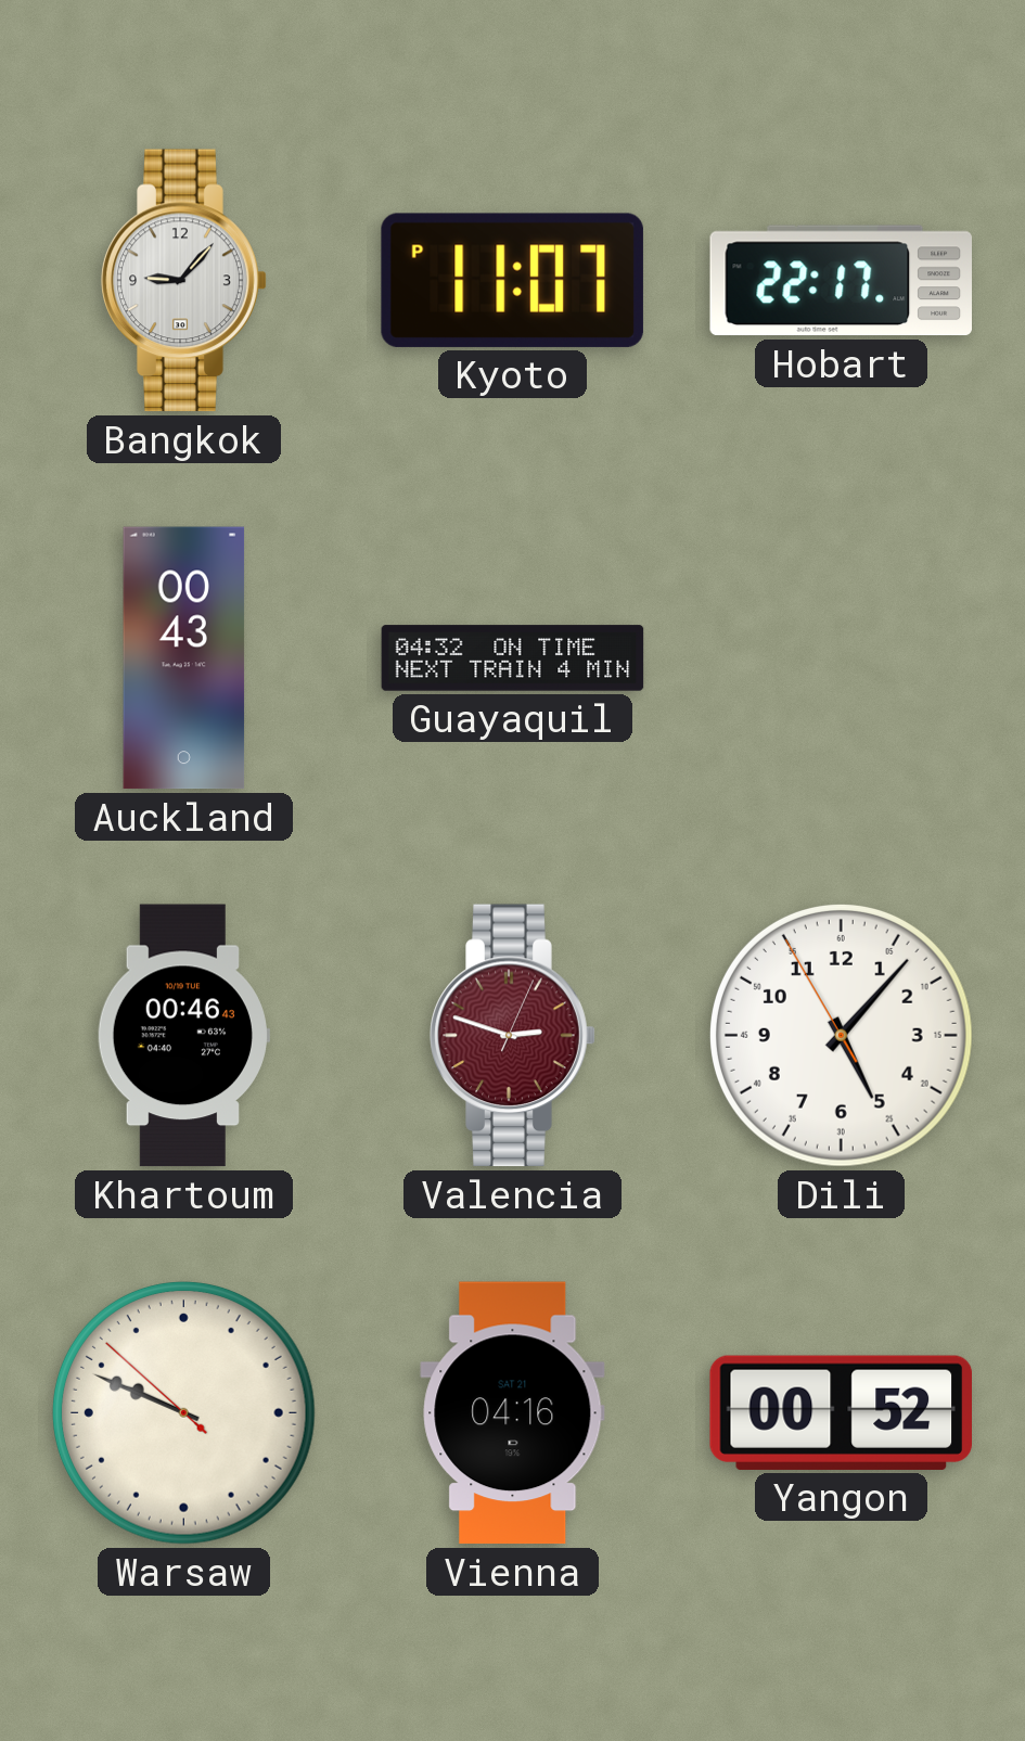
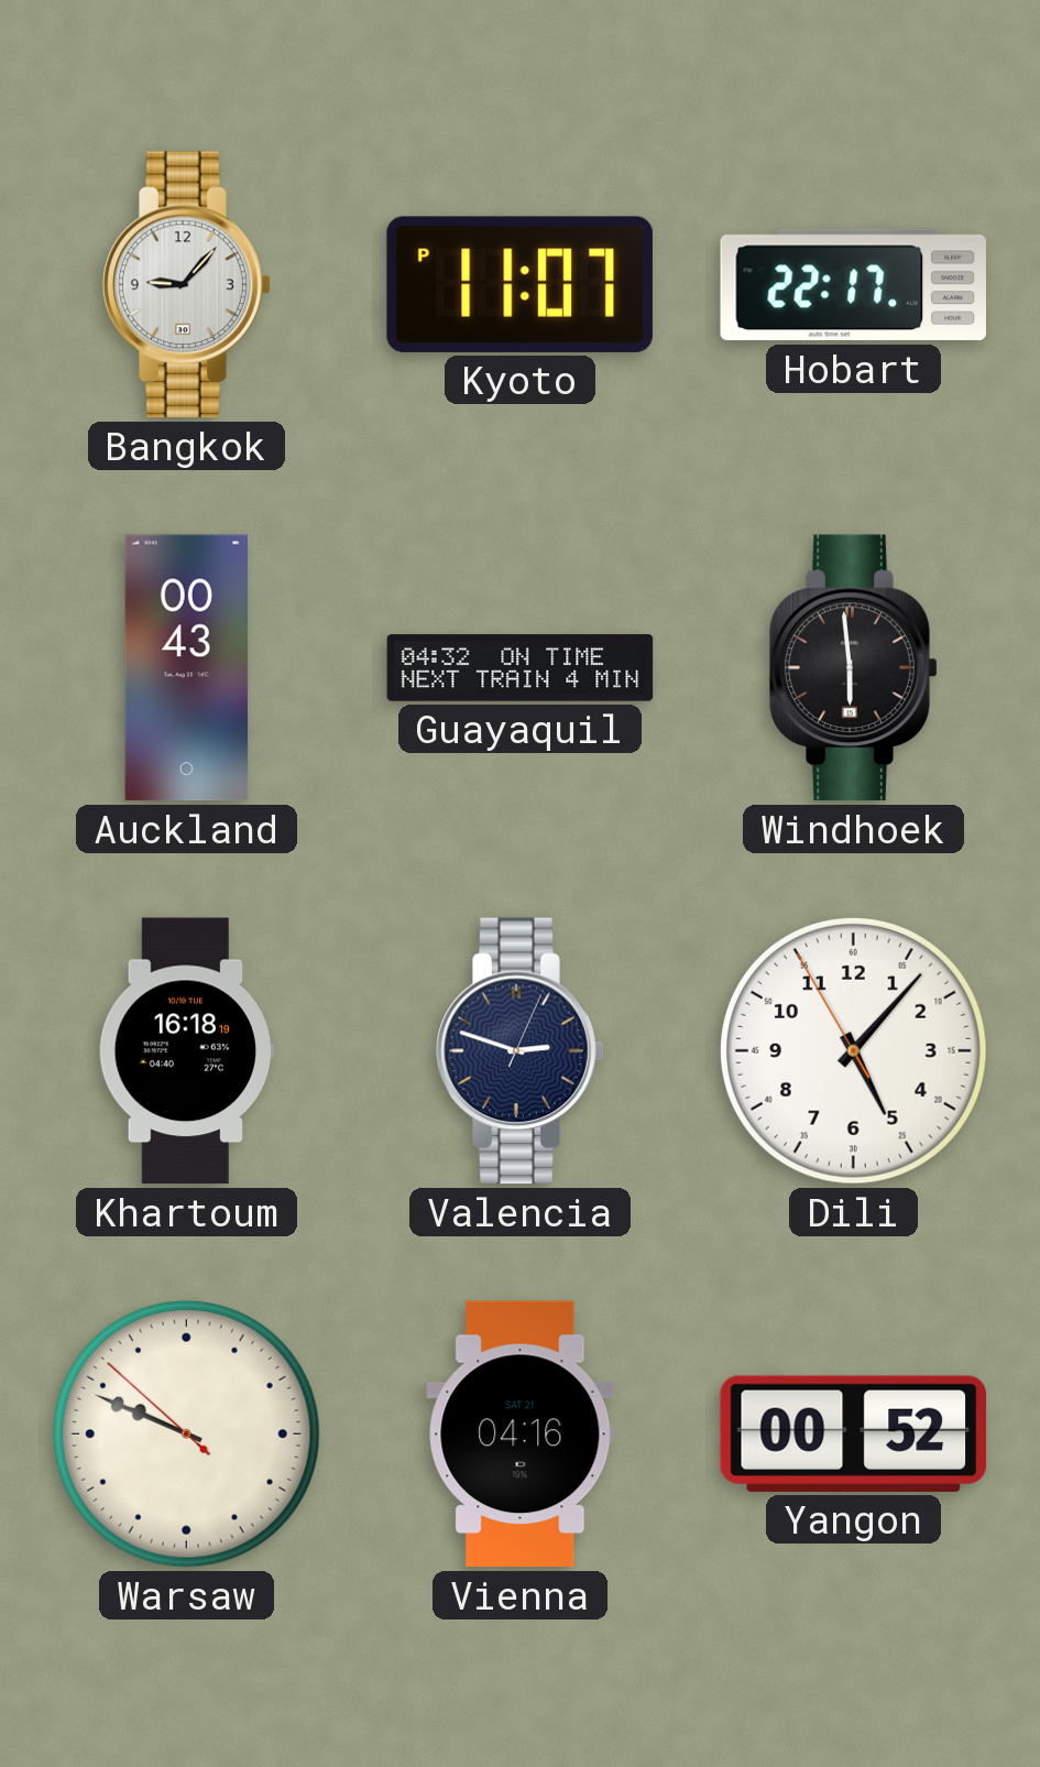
Windhoek: none -> 5:59 (854, 668)
Khartoum: 00:46 -> 16:18 (186, 1051)
Valencia dial: burgundy -> navy (521, 1051)
